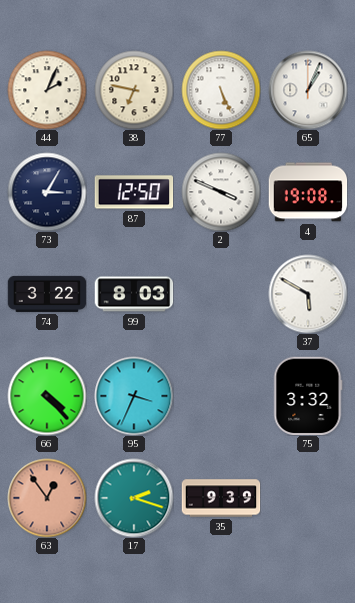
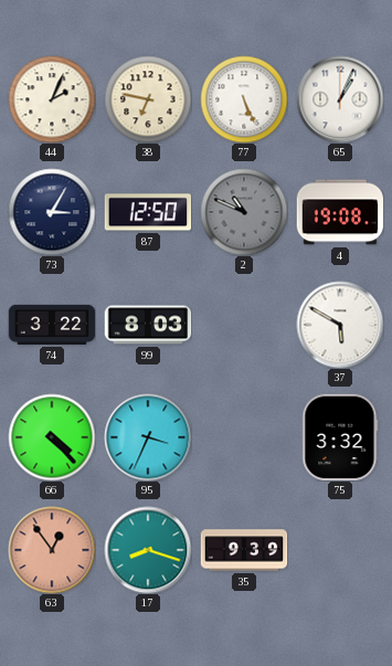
2: 3:49 -> 10:49 (244, 212)
2 dial: white -> grey (244, 212)
17: 2:18 -> 8:18 (148, 550)
